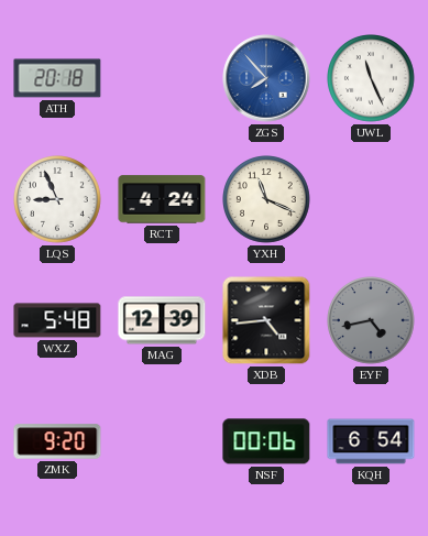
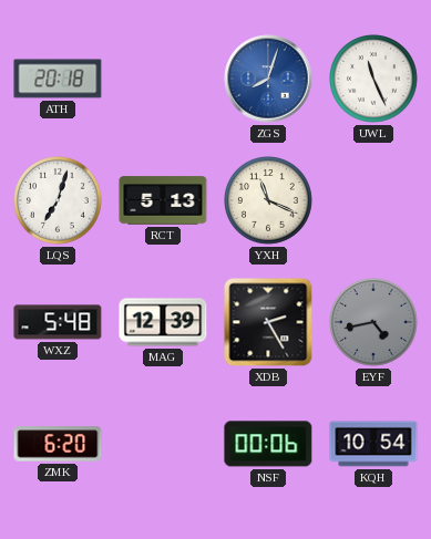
ZGS: 7:53 -> 8:03 (268, 79)
LQS: 8:56 -> 7:03 (59, 201)
RCT: 4:24 -> 5:13 (163, 200)
XDB: 4:44 -> 2:25 (268, 322)
ZMK: 9:20 -> 6:20 (58, 444)
KQH: 6:54 -> 10:54 (373, 444)
